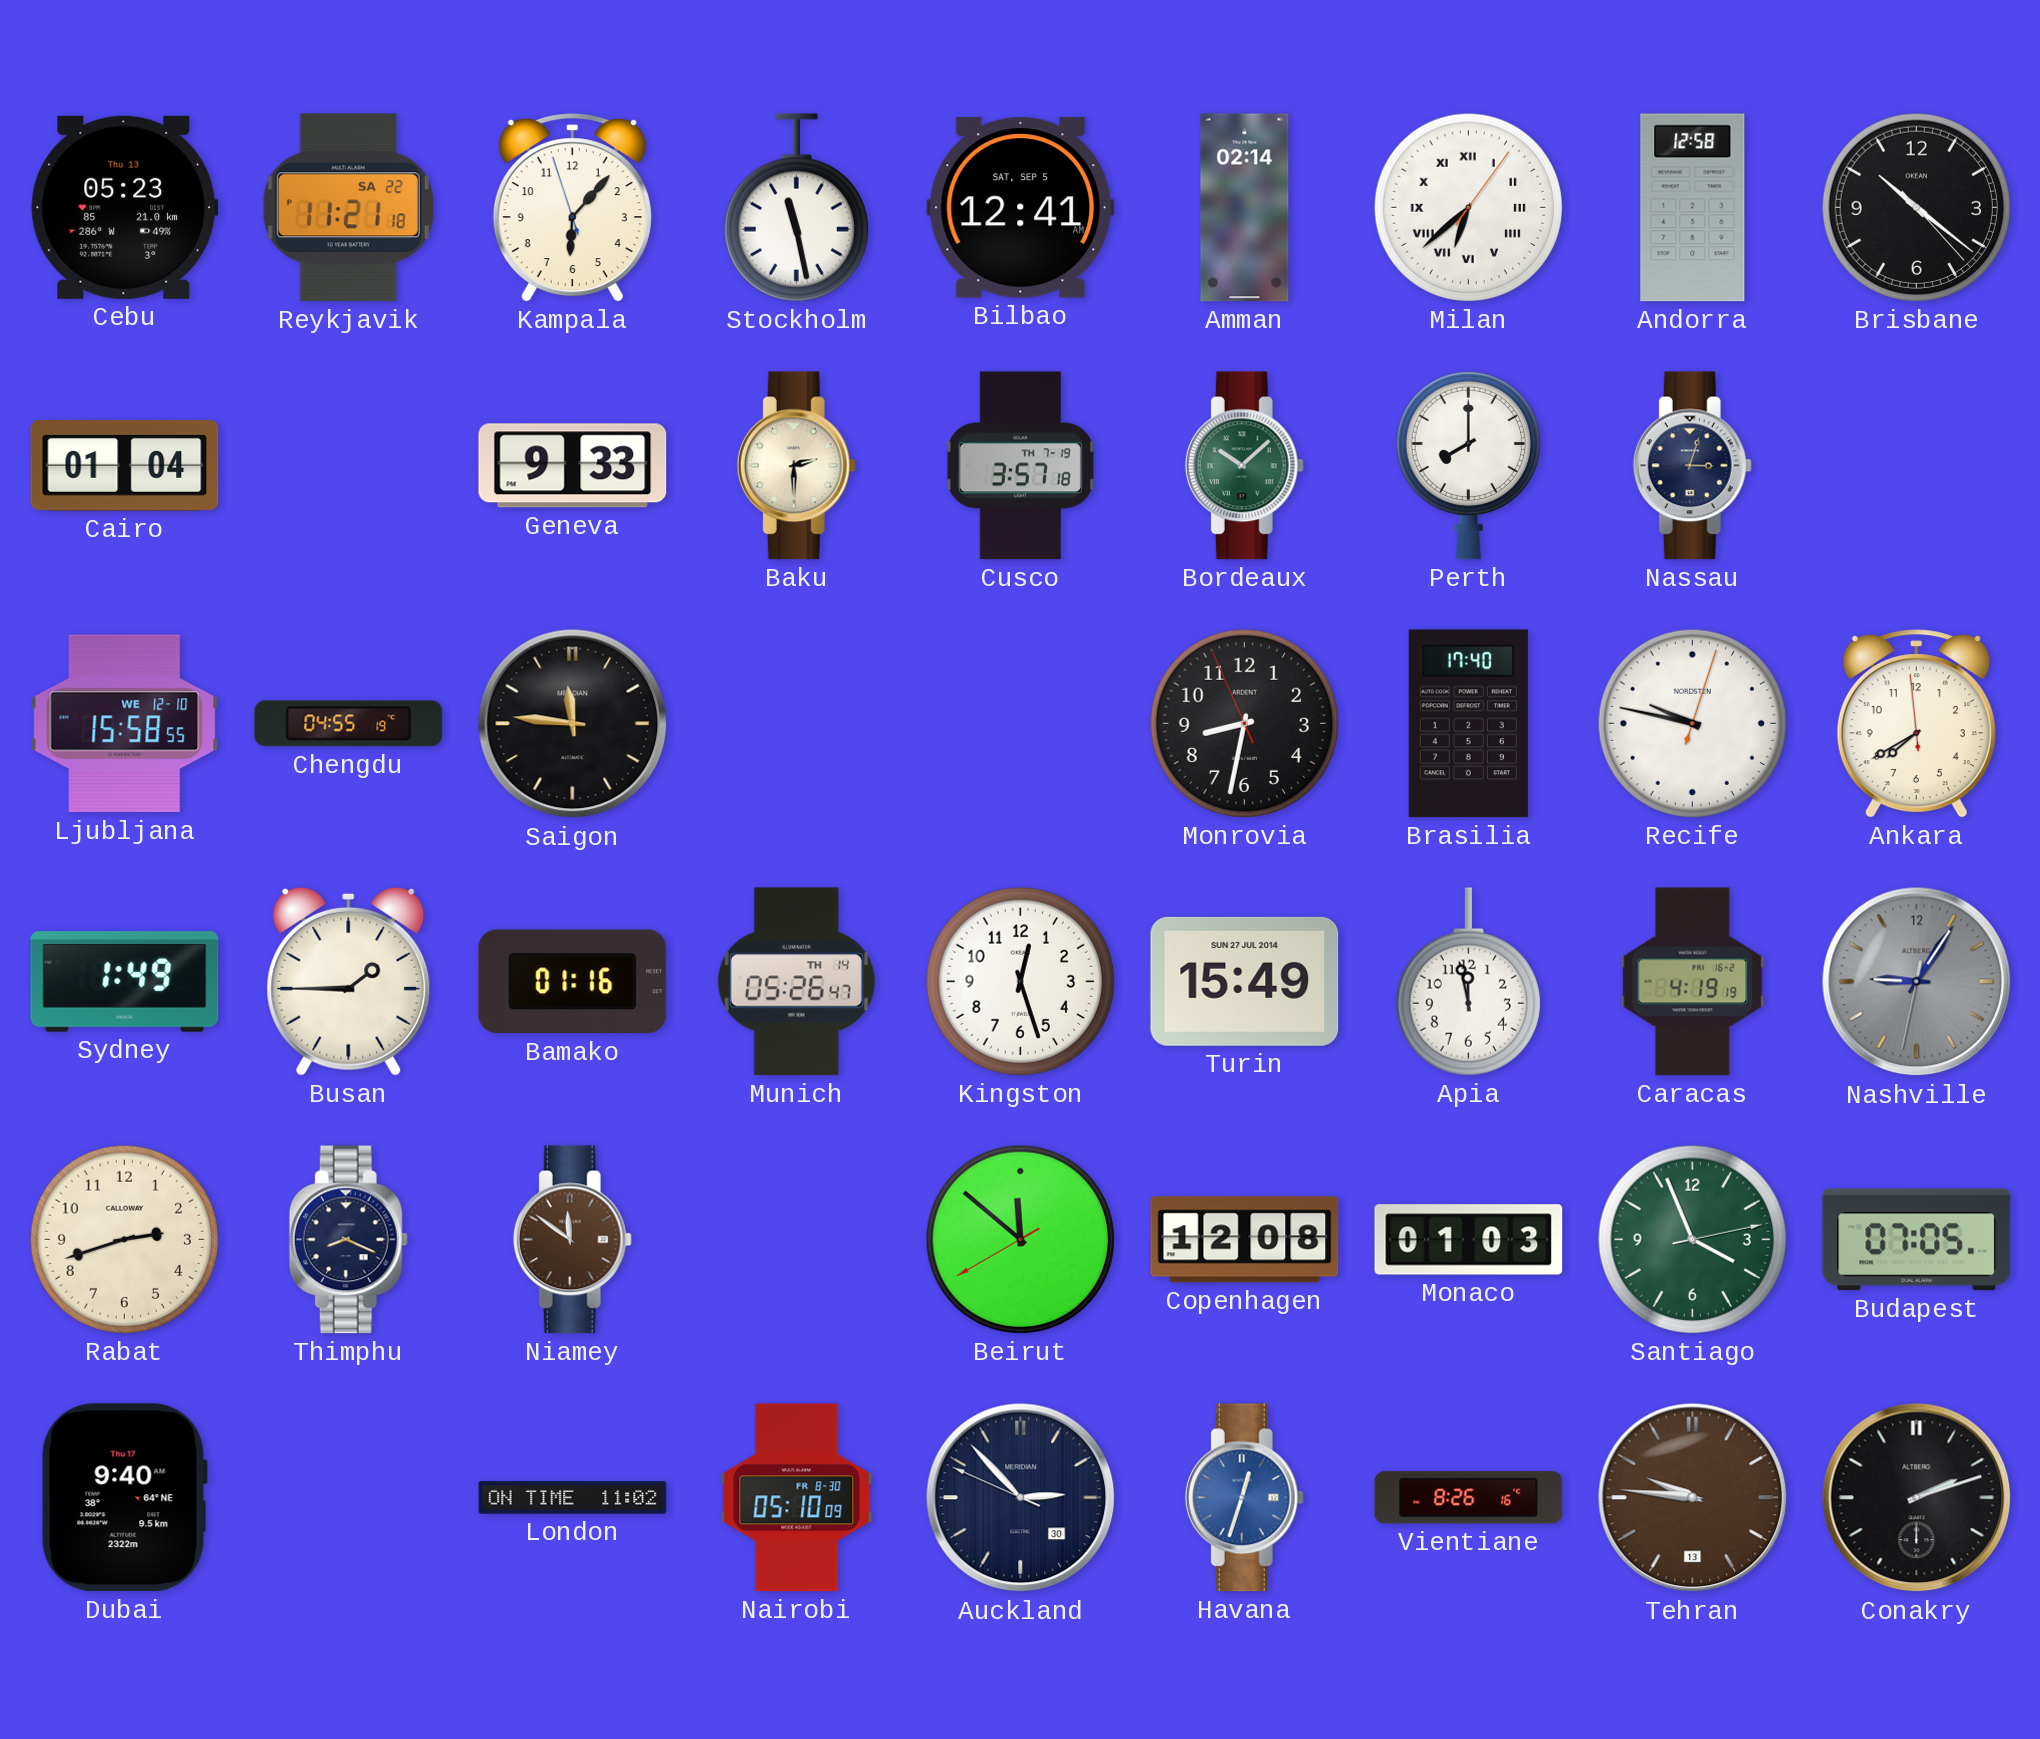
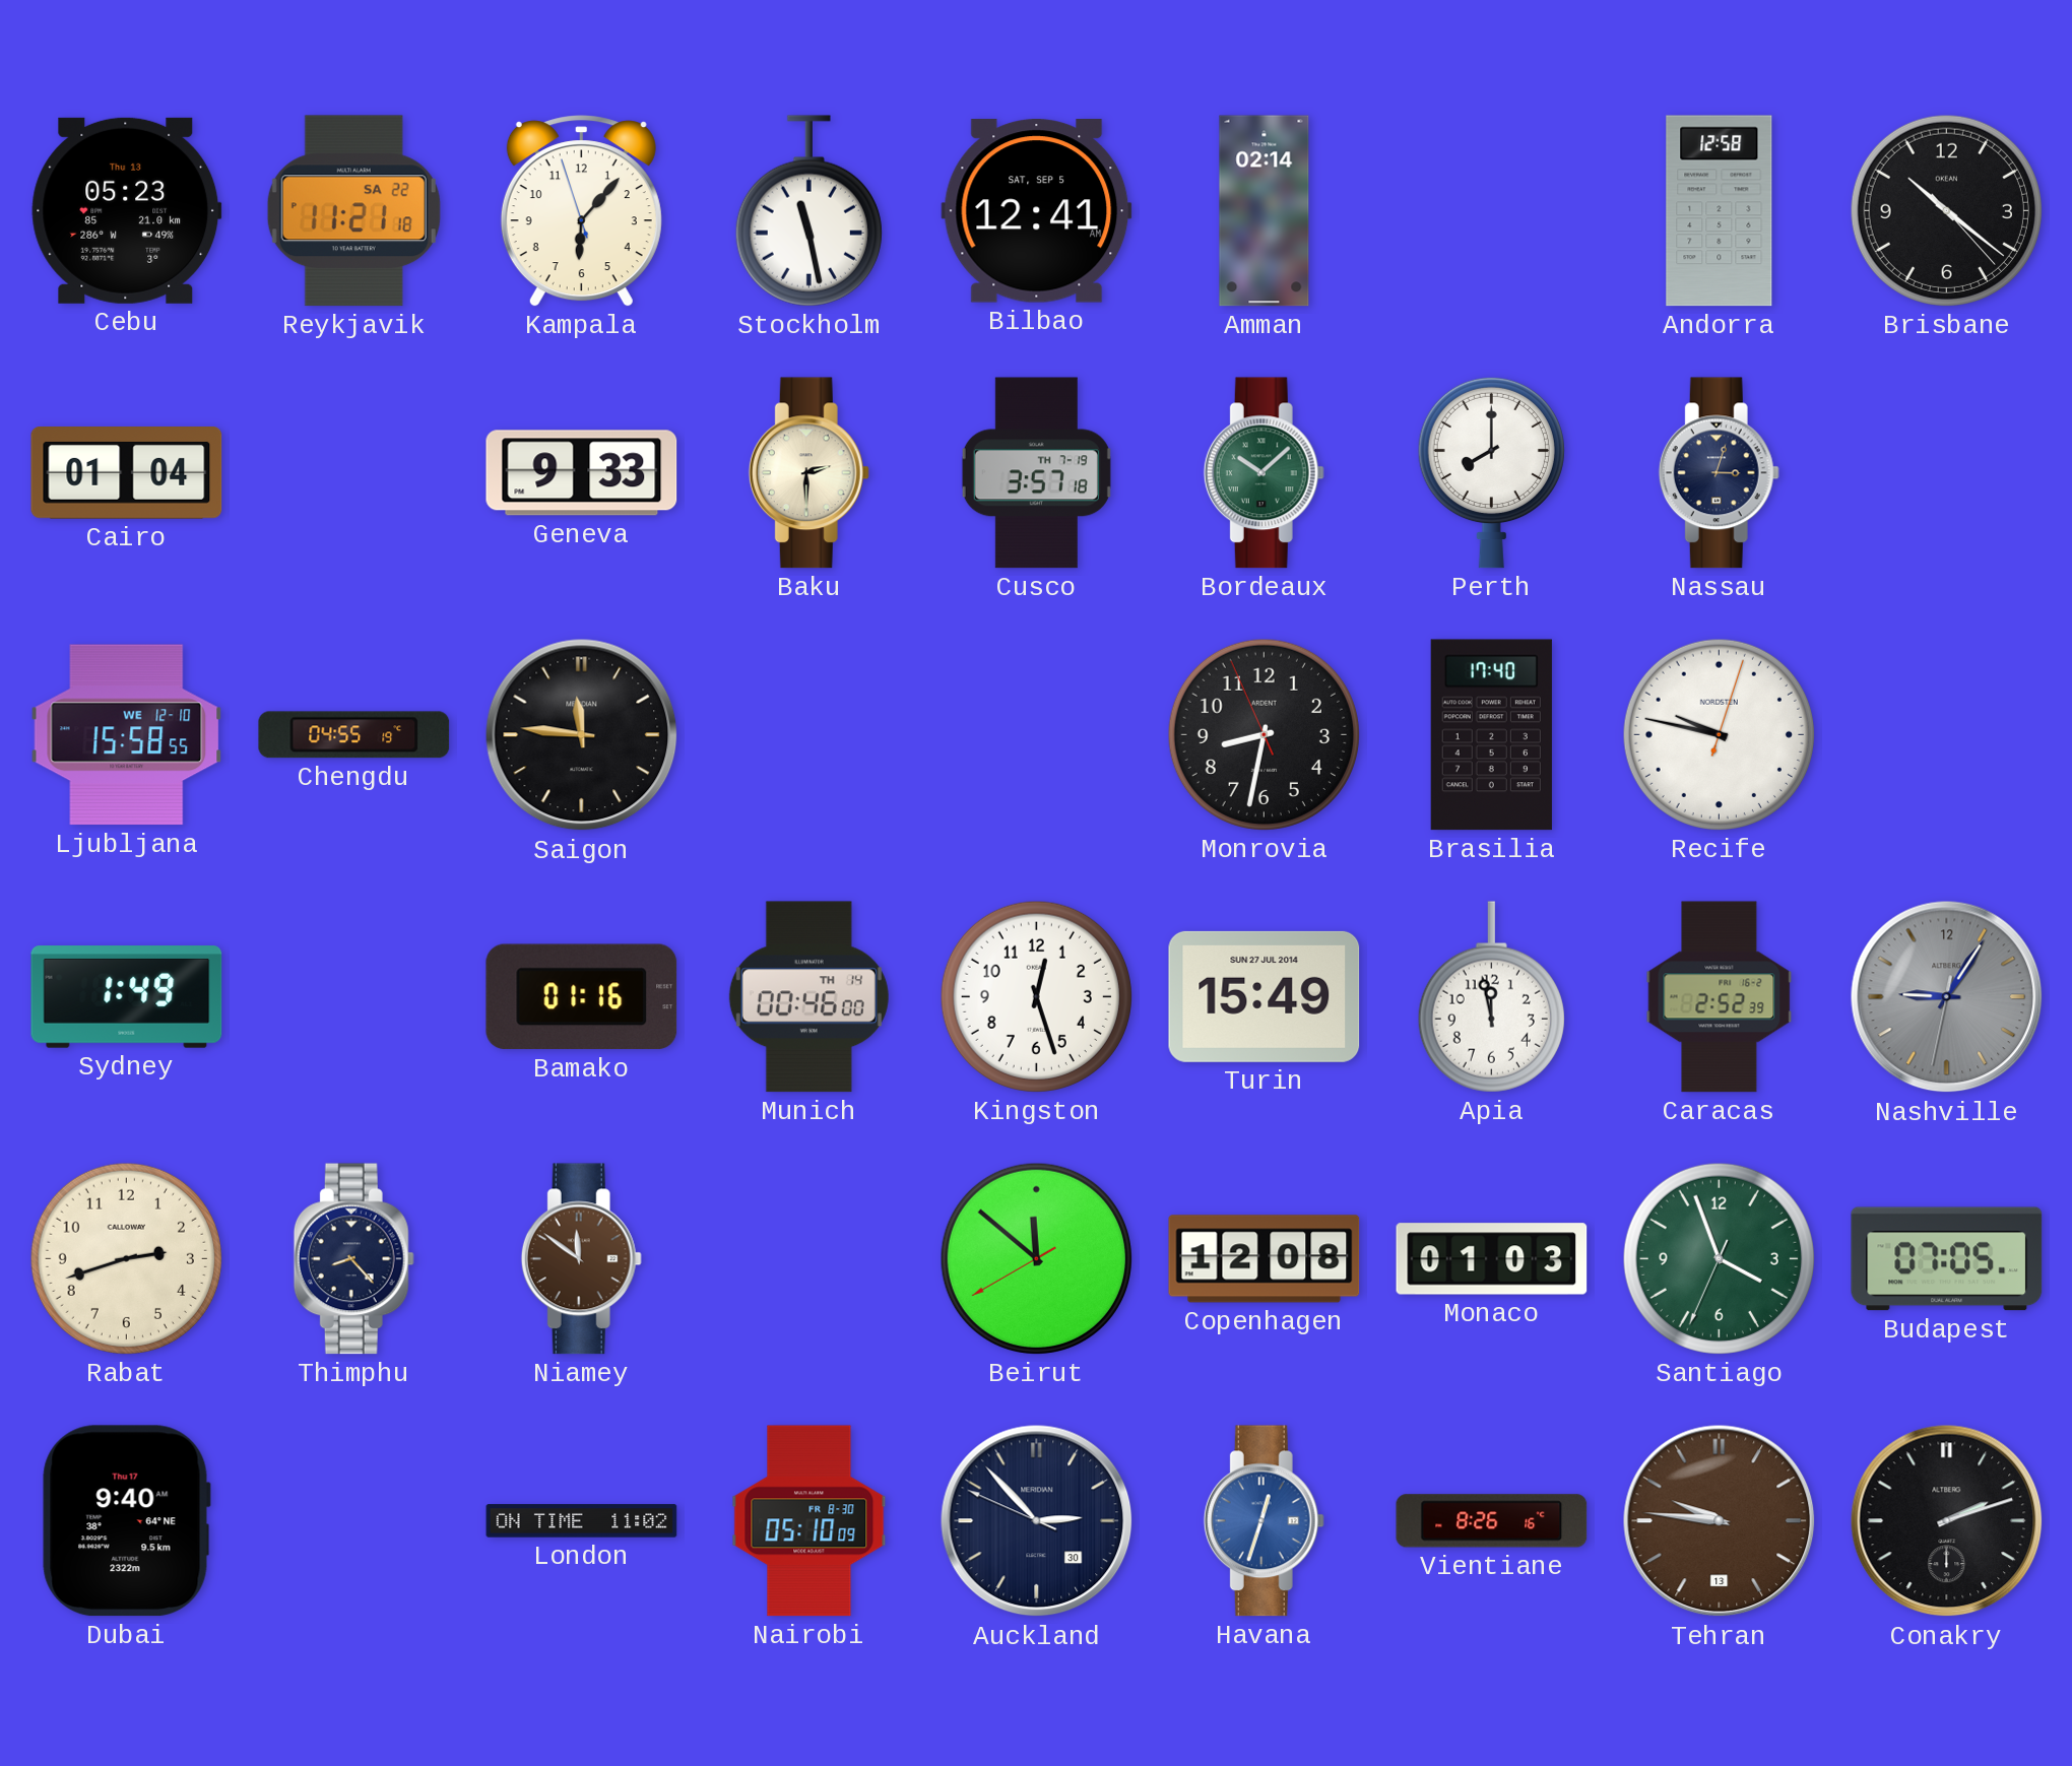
Milan: 6:38 -> none (1468, 207)
Ankara: 7:39 -> none (1916, 724)
Busan: 1:45 -> none (349, 981)
Munich: 05:26 -> 00:46 (808, 997)
Caracas: 4:19 -> 2:52 (1720, 997)
Thimphu: 8:19 -> 8:23 (353, 1259)
Santiago: 3:56:13 -> 3:56:34 (1719, 1258)
